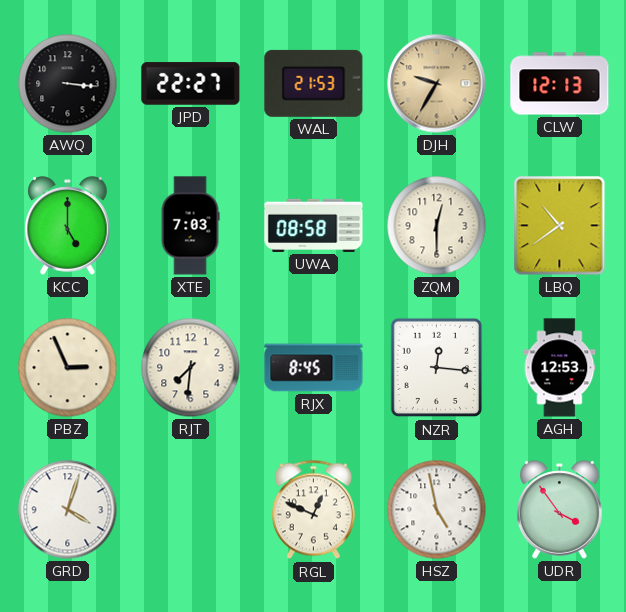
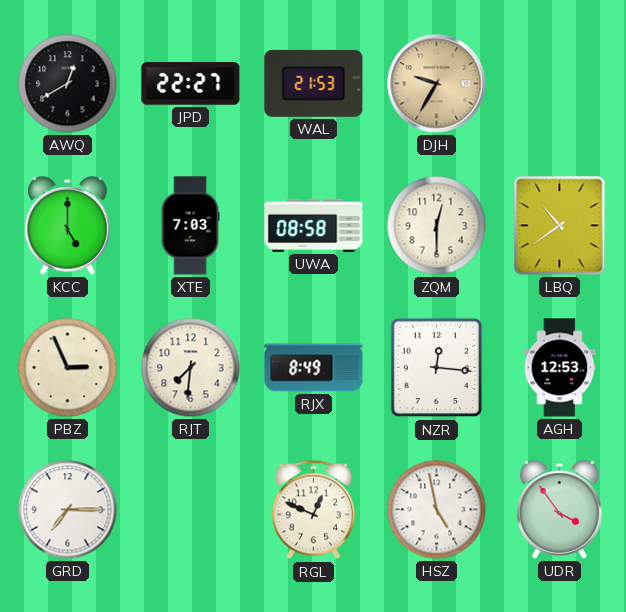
AWQ: 3:16 -> 12:40 (68, 84)
CLW: 12:13 -> none (560, 84)
RJX: 8:45 -> 8:49 (314, 368)
GRD: 4:03 -> 7:15 (68, 510)
